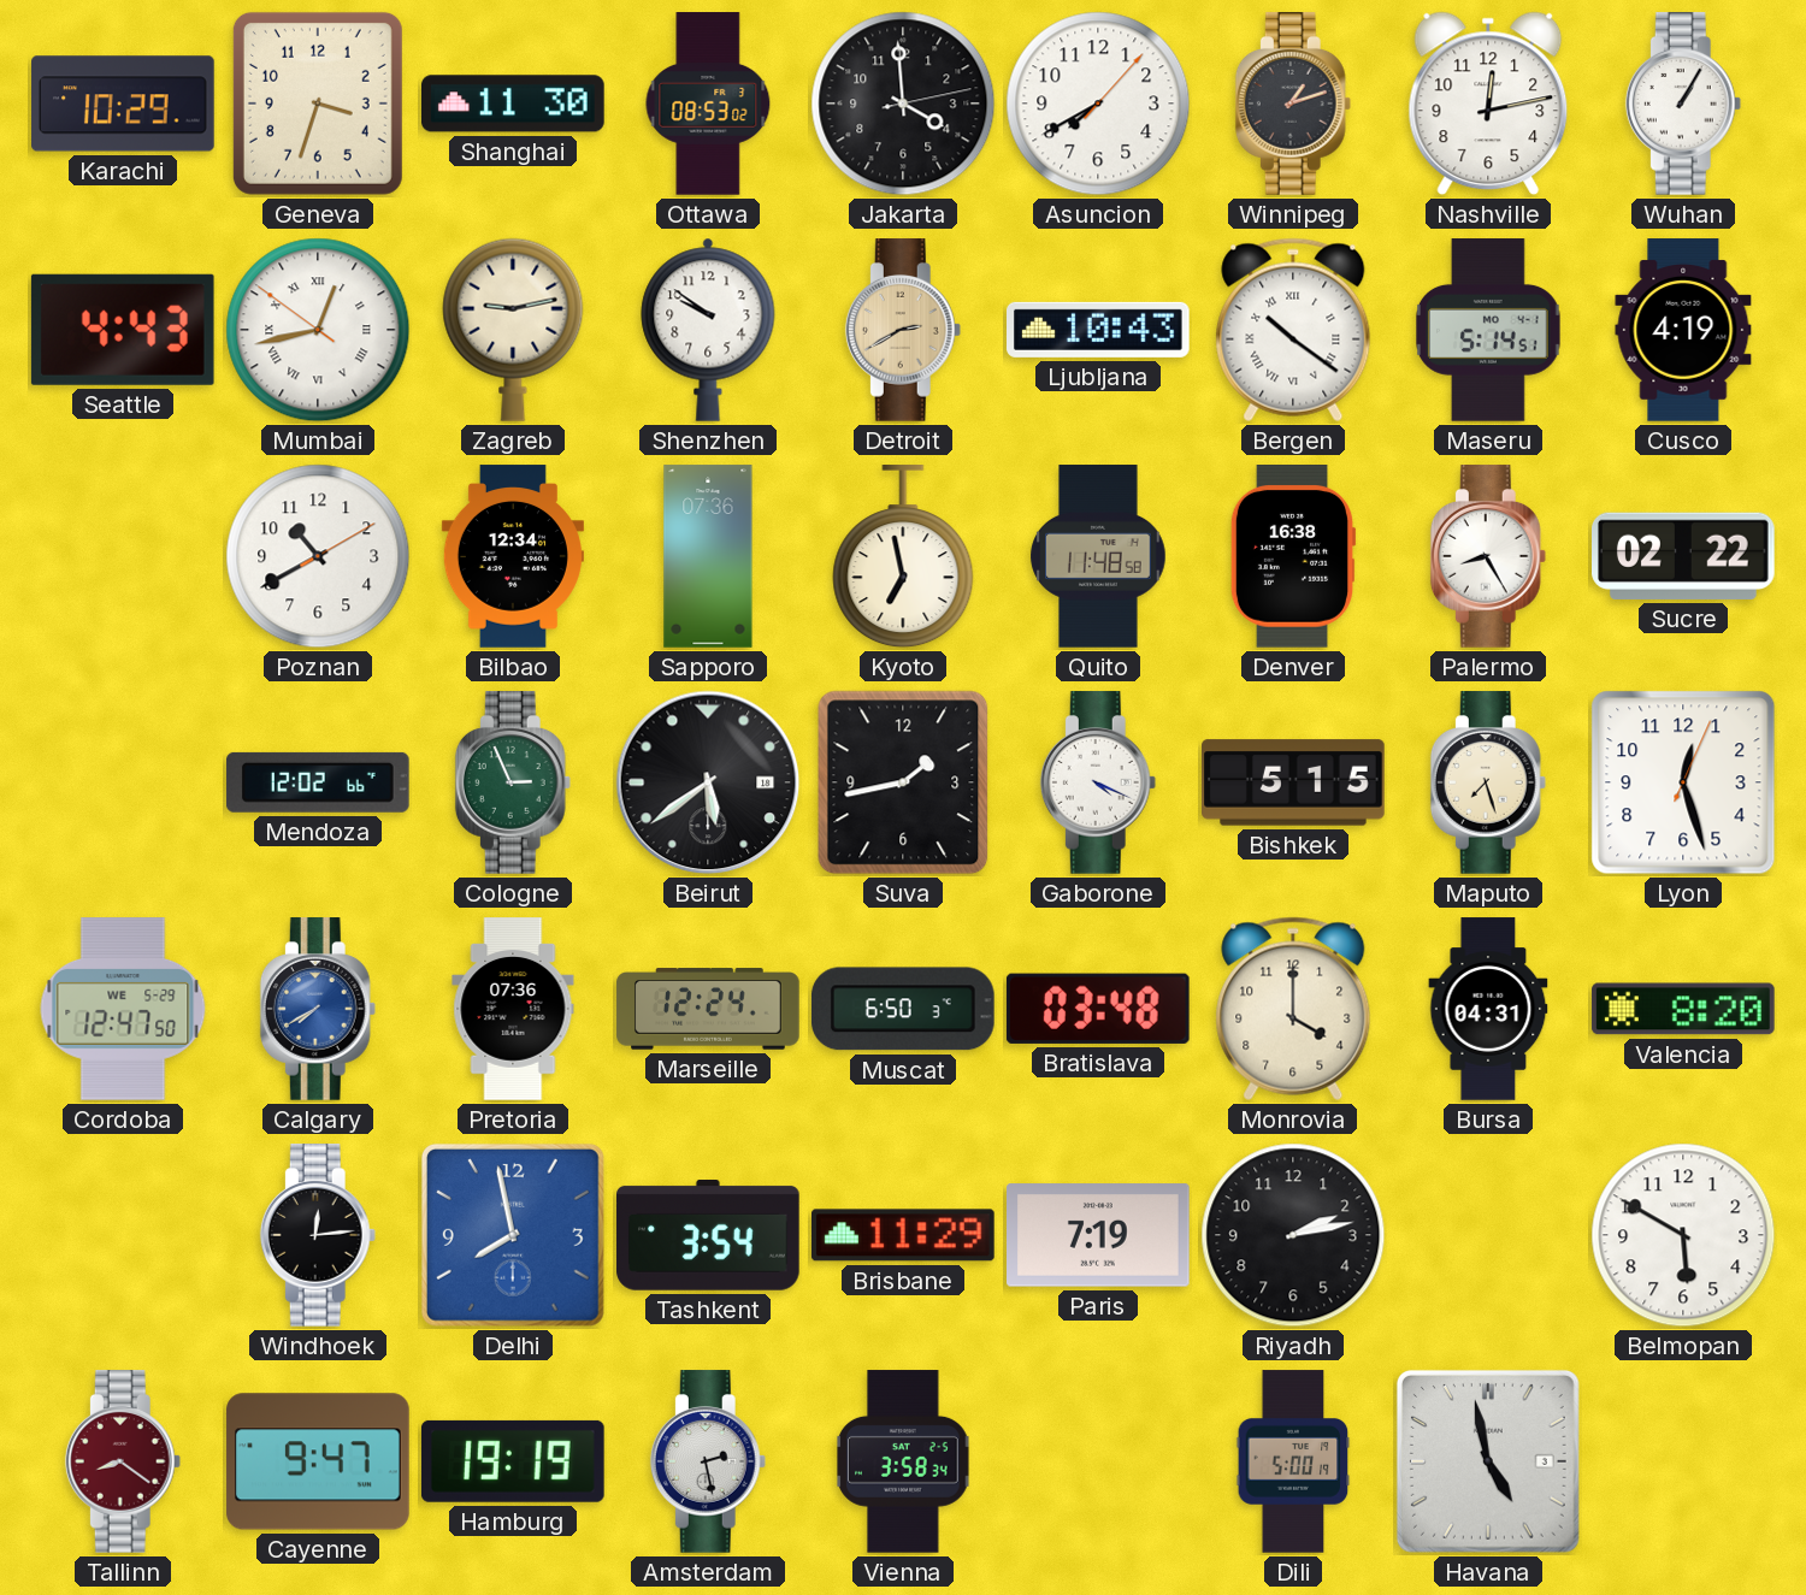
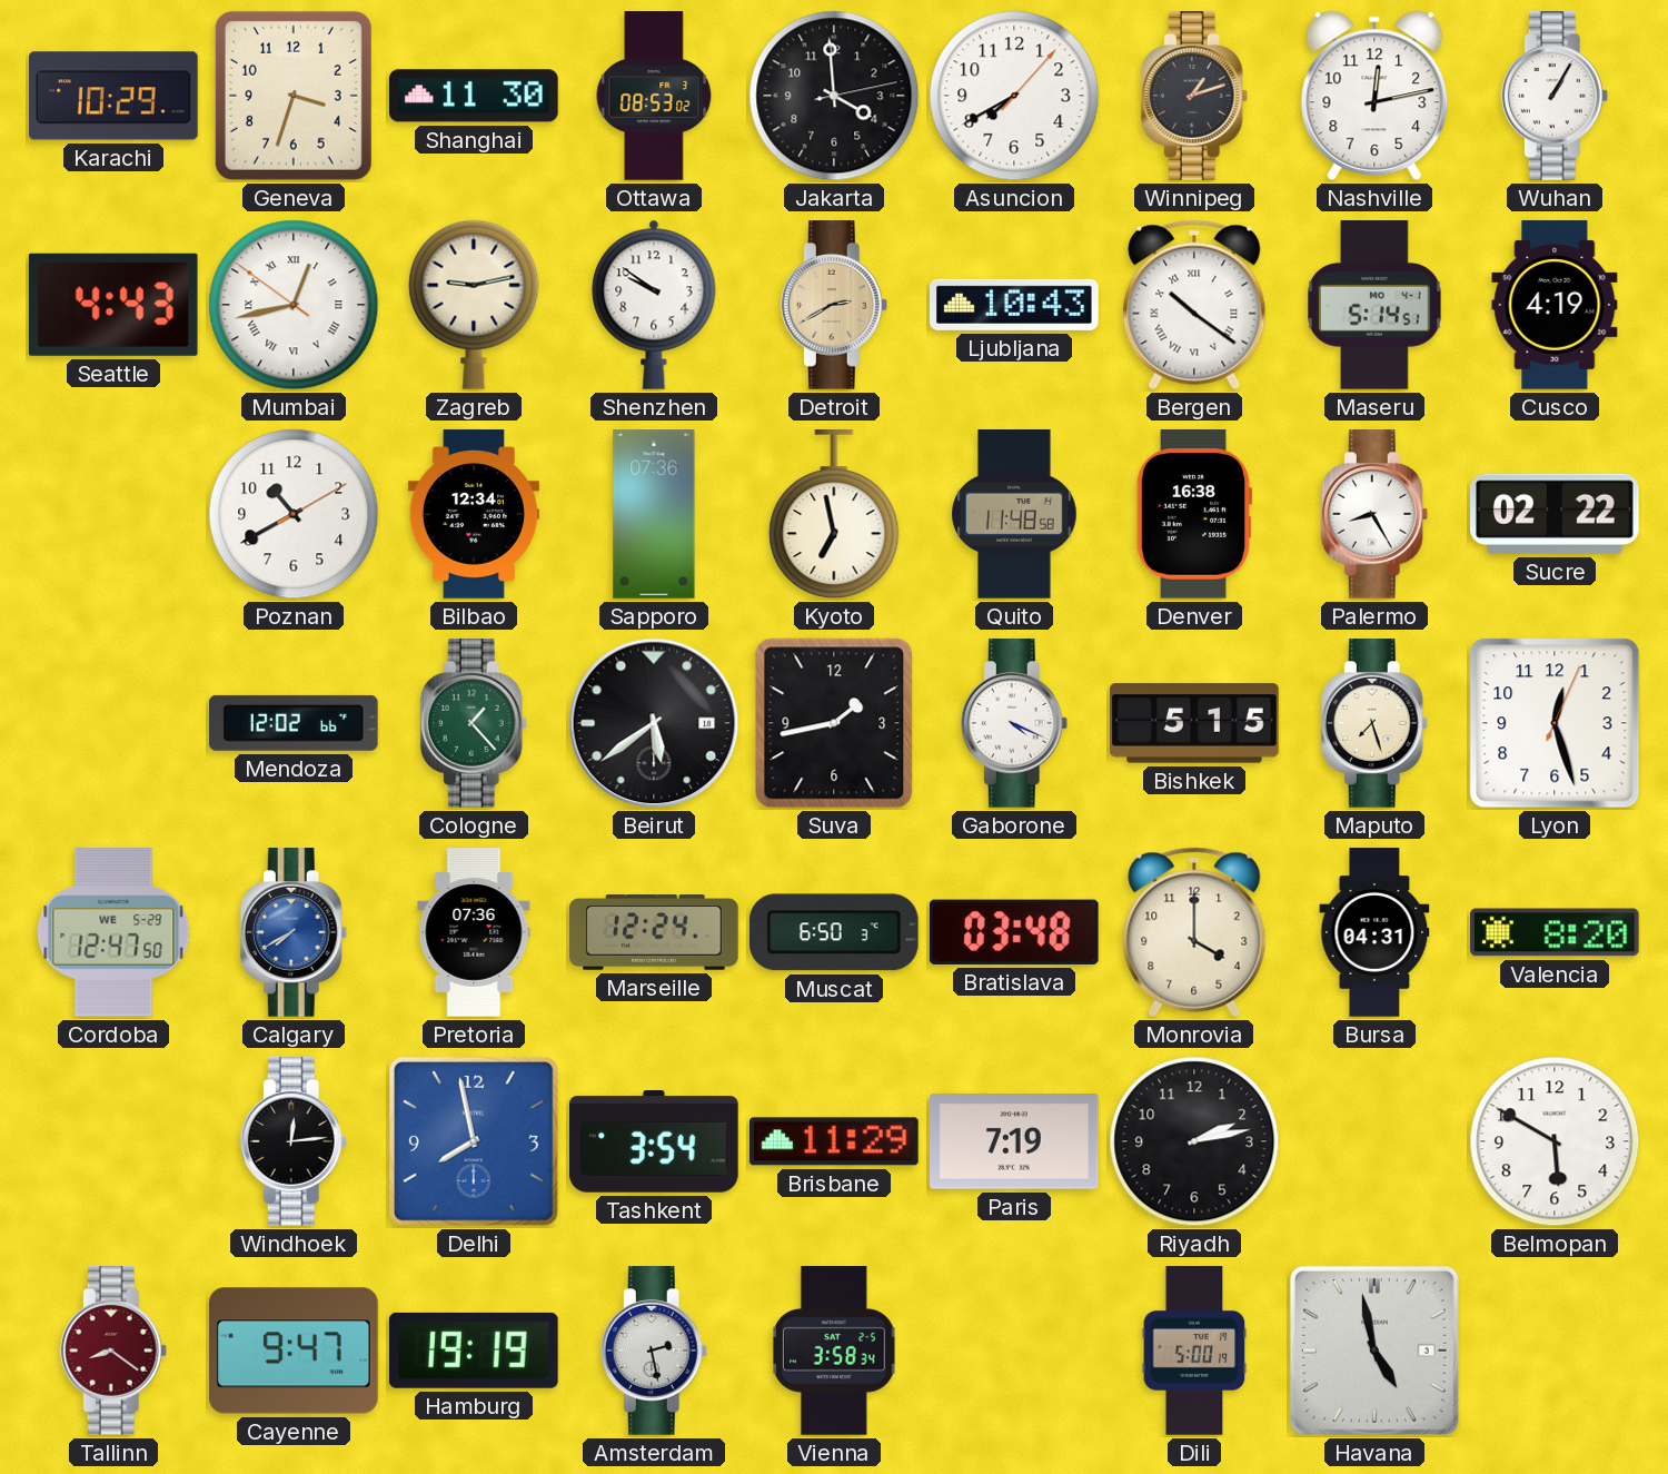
Cologne: 2:56 -> 1:23 (474, 723)
